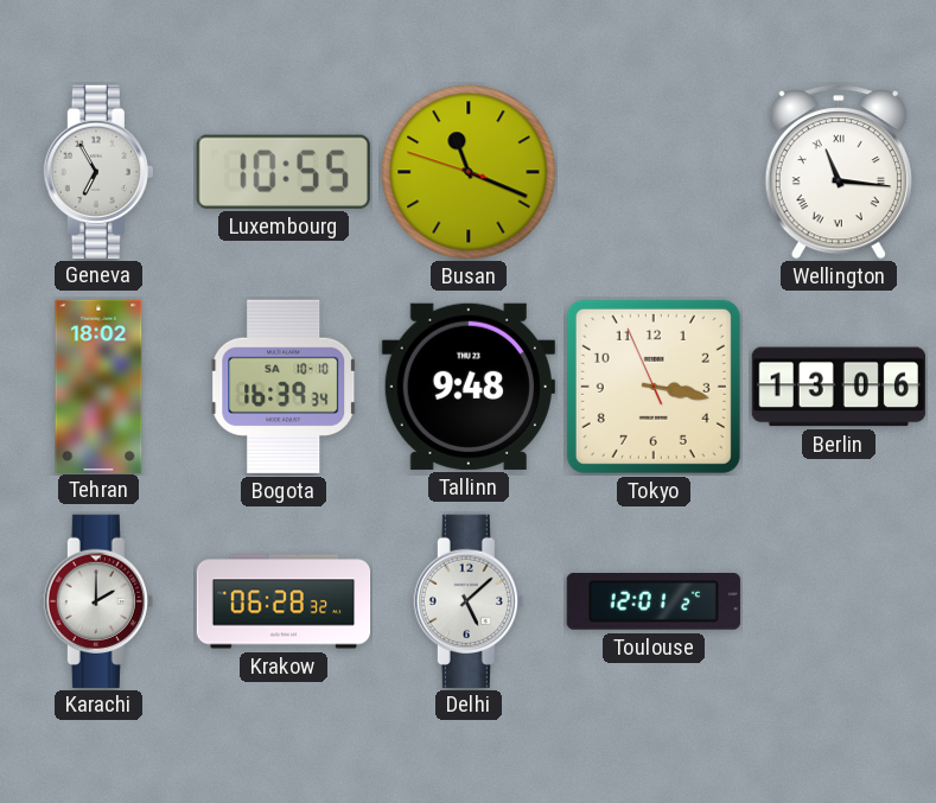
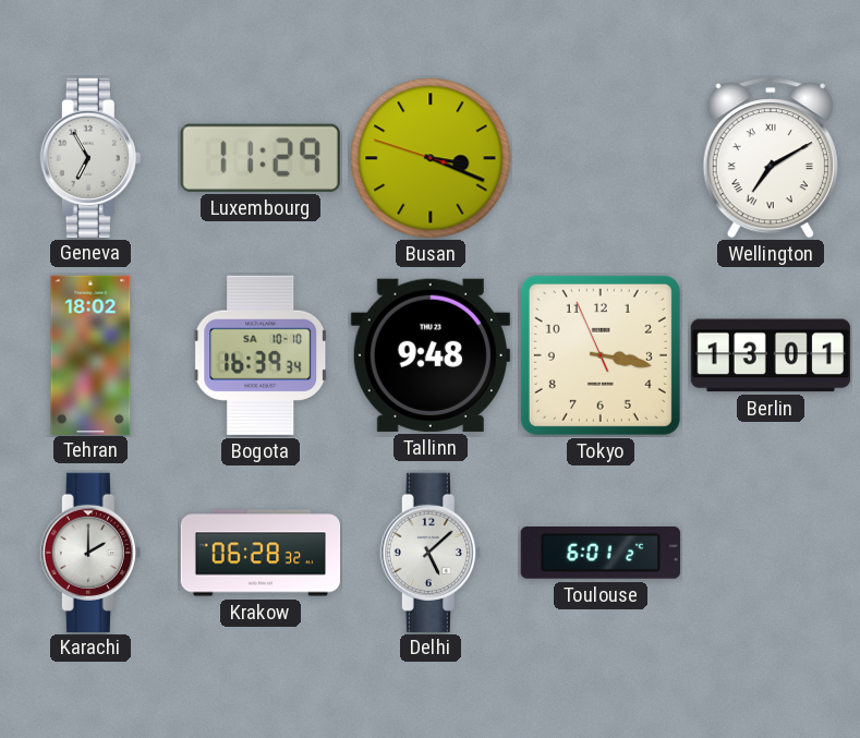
Luxembourg: 10:55 -> 11:29 (261, 158)
Busan: 11:18 -> 3:18 (431, 158)
Wellington: 11:16 -> 7:10 (771, 158)
Berlin: 13:06 -> 13:01 (771, 355)
Toulouse: 12:01 -> 6:01 (601, 554)
